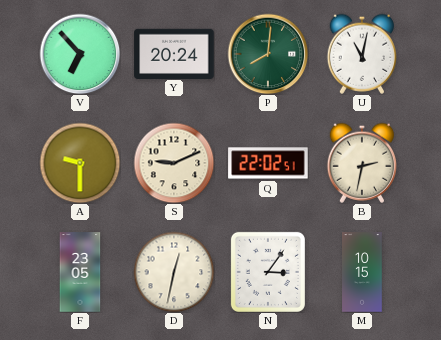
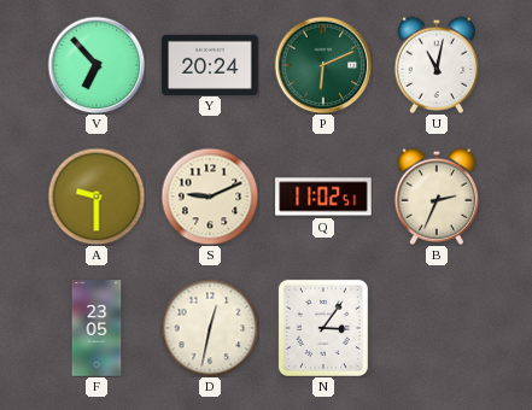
P: 8:01 -> 6:11 (323, 65)
Q: 22:02 -> 11:02 (323, 197)
B: 2:32 -> 2:34 (437, 197)
M: 10:15 -> none (362, 272)
